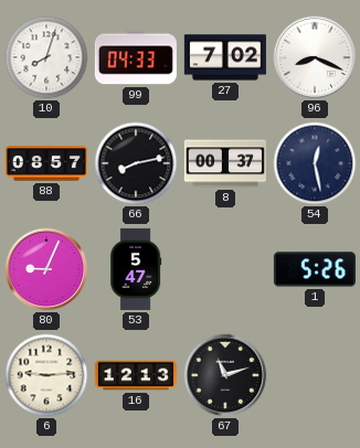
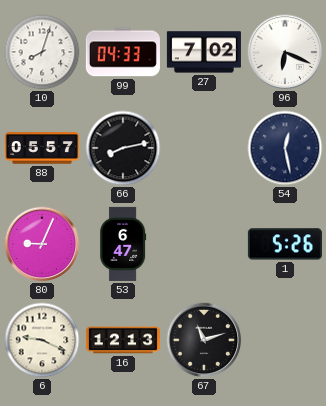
96: 8:19 -> 6:19 (285, 52)
88: 08:57 -> 05:57 (42, 148)
8: 00:37 -> none (225, 163)
53: 5:47 -> 6:47 (123, 244)
6: 9:14 -> 9:19 (42, 340)
